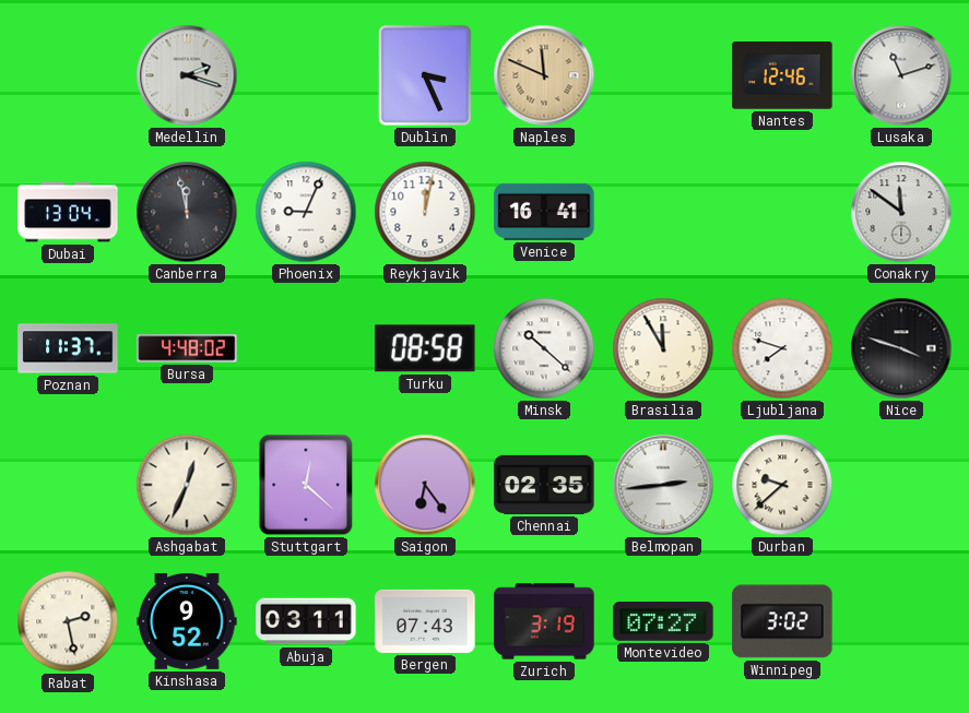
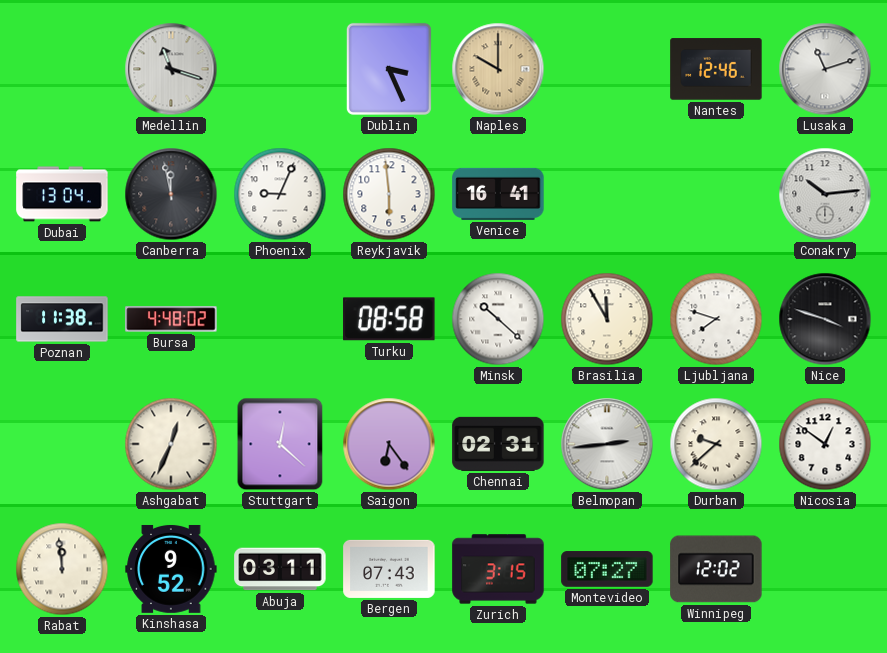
Medellin: 2:18 -> 11:18 (171, 69)
Naples: 11:49 -> 10:00 (498, 69)
Reykjavik: 12:02 -> 5:59 (389, 194)
Conakry: 11:51 -> 10:14 (825, 194)
Poznan: 11:37 -> 11:38 (62, 319)
Chennai: 02:35 -> 02:31 (498, 444)
Nicosia: none -> 12:51 (825, 444)
Rabat: 2:28 -> 11:59 (62, 569)
Zurich: 3:19 -> 3:15 (498, 569)
Winnipeg: 3:02 -> 12:02 (716, 569)
